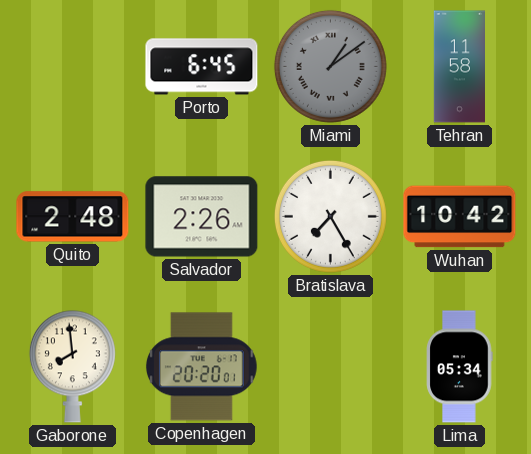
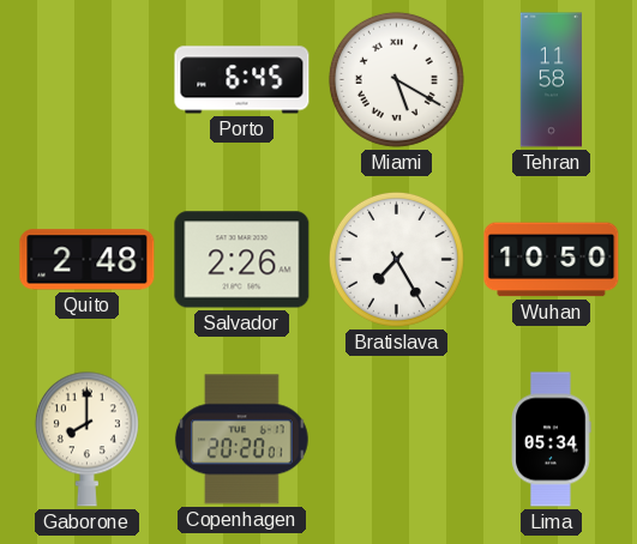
Miami: 1:09 -> 5:20 (396, 79)
Miami dial: grey -> white (396, 79)
Wuhan: 10:42 -> 10:50 (552, 260)
Gaborone: 7:59 -> 8:00 (86, 439)
